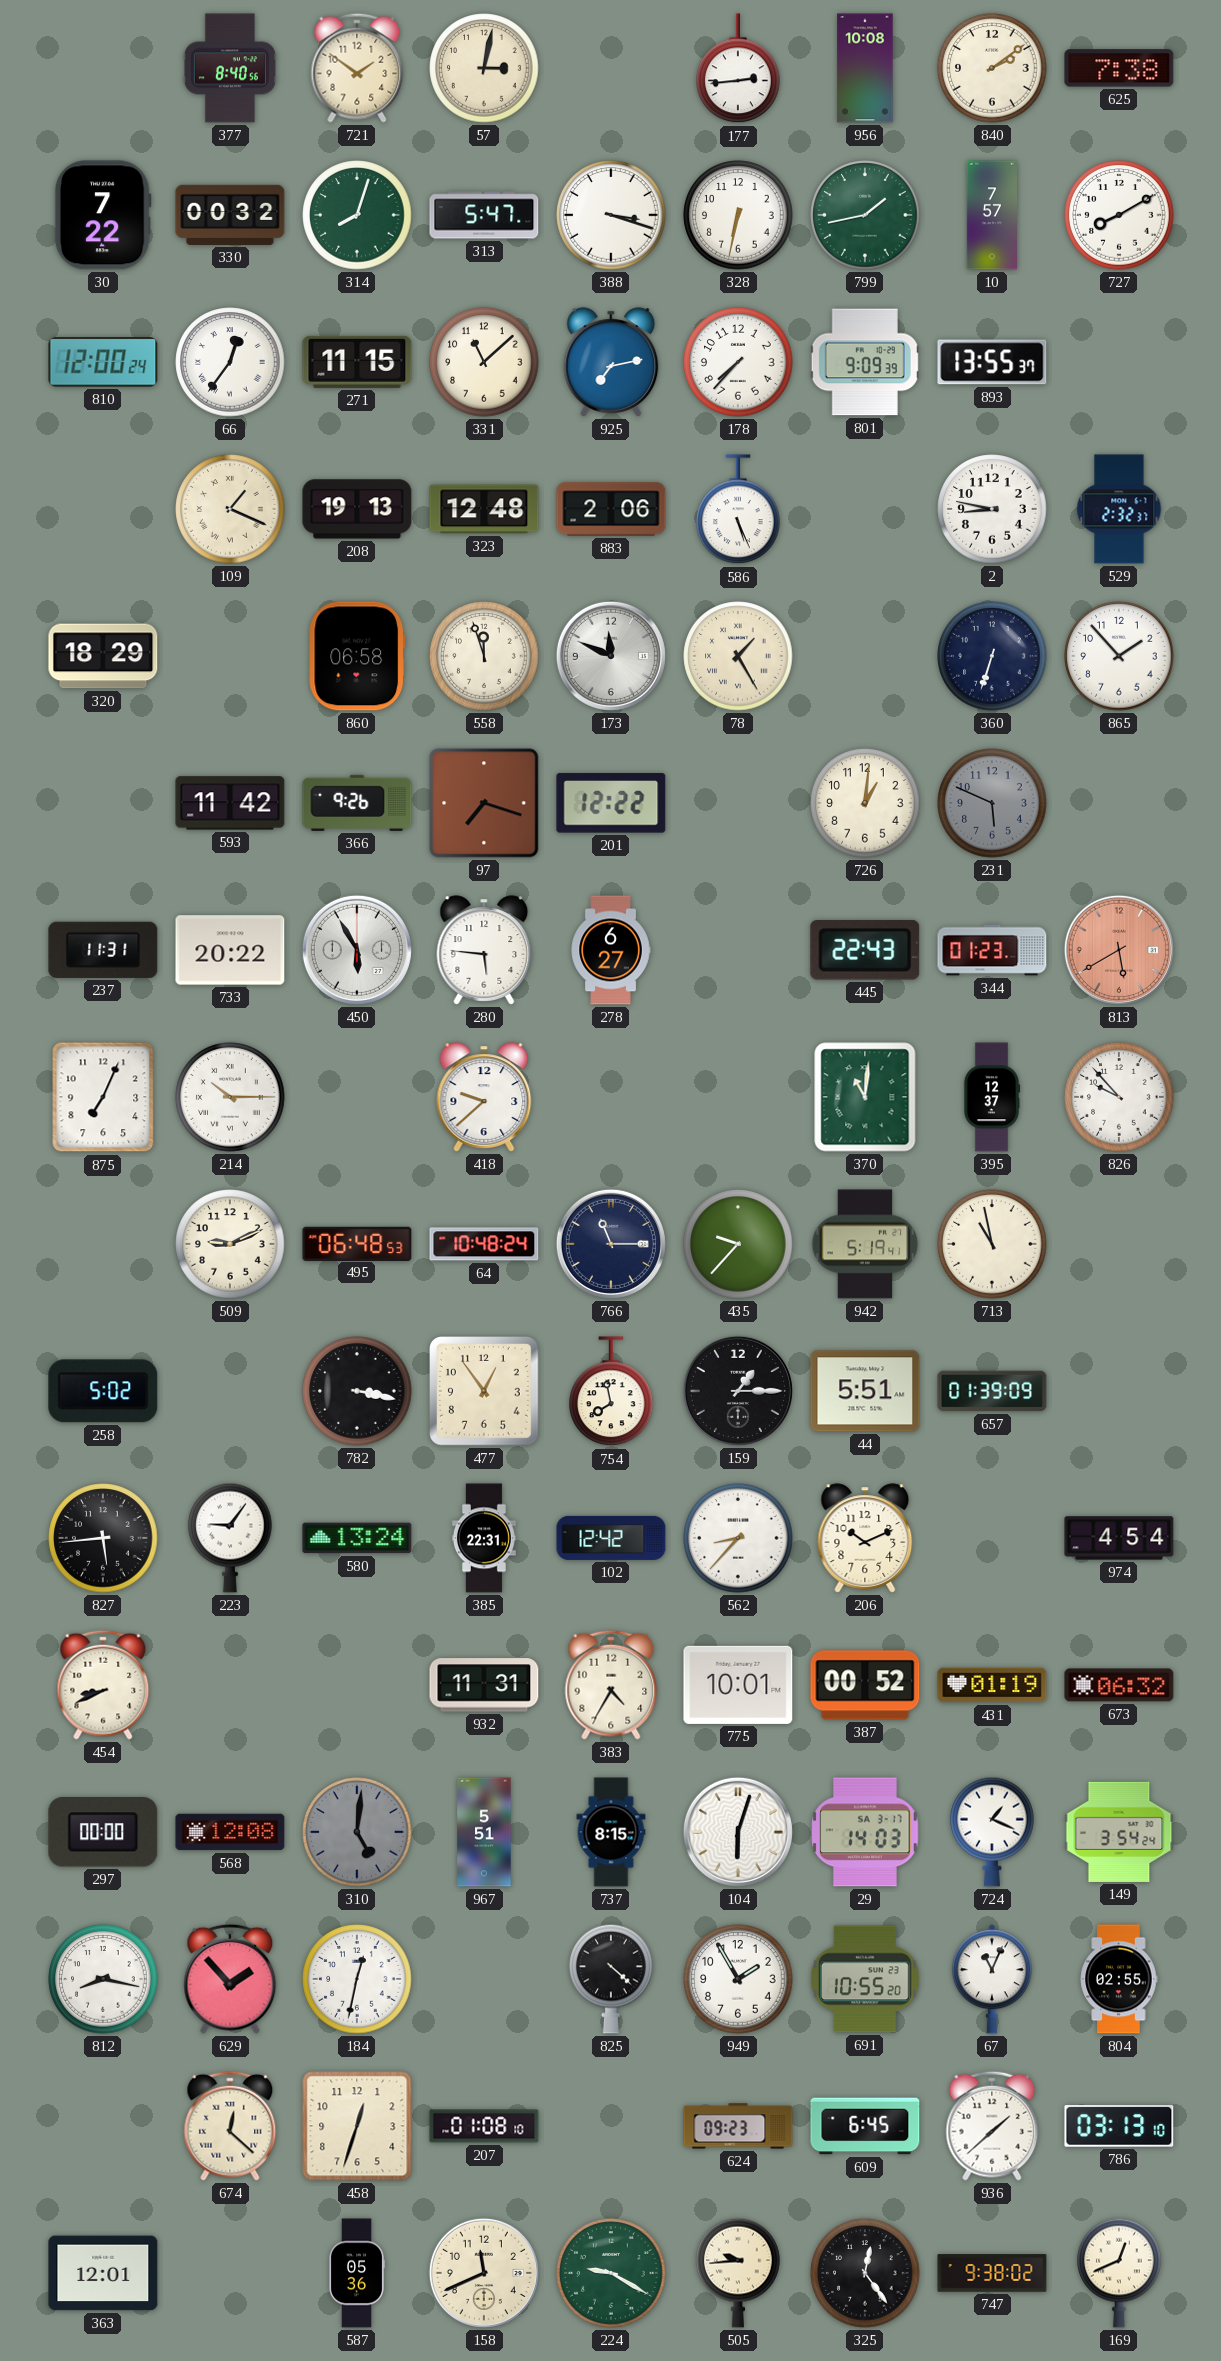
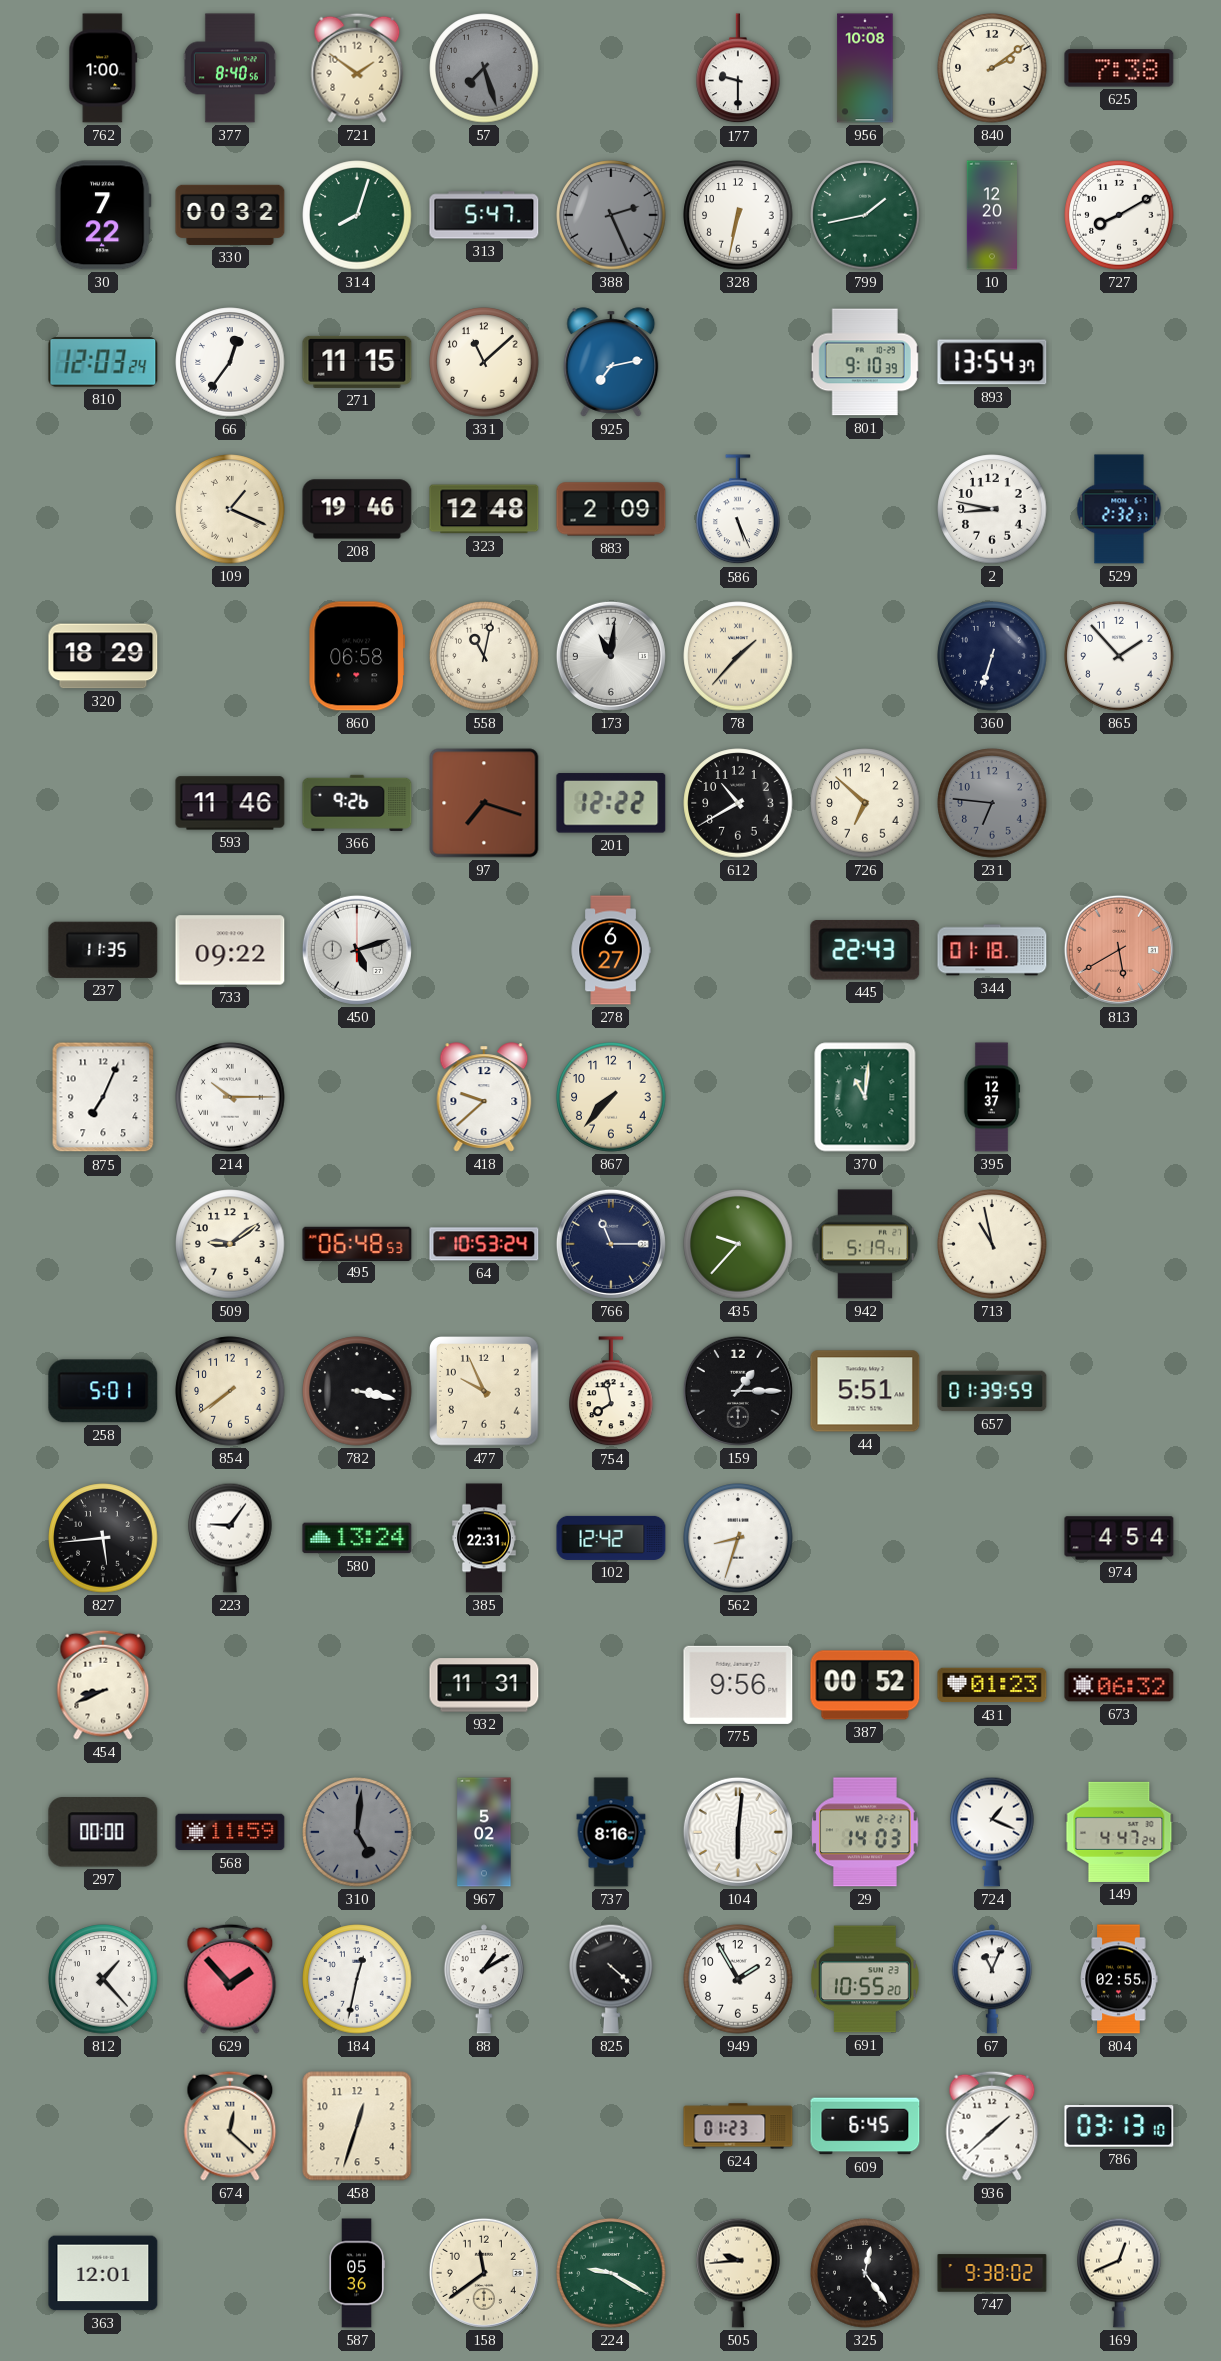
762: none -> 1:00 (103, 68)
57: 3:02 -> 7:27 (484, 68)
57 dial: cream -> grey (484, 68)
177: 2:44 -> 9:30 (738, 69)
388: 3:18 -> 2:26 (611, 215)
388 dial: white -> grey (611, 215)
10: 7:57 -> 12:20 (991, 215)
810: 12:00 -> 12:03 (103, 362)
178: 7:37 -> none (738, 362)
801: 9:09 -> 9:10 (865, 362)
893: 13:55 -> 13:54 (992, 362)
208: 19:13 -> 19:46 (357, 509)
883: 2:06 -> 2:09 (611, 509)
558: 11:57 -> 11:02 (484, 656)
173: 11:49 -> 11:01 (611, 656)
78: 1:25 -> 1:37 (738, 656)
593: 11:42 -> 11:46 (230, 803)
612: none -> 10:40 (738, 803)
726: 1:01 -> 6:52 (865, 803)
231: 5:49 -> 6:46 (992, 803)
237: 11:31 -> 11:35 (103, 950)
733: 20:22 -> 09:22 (230, 950)
450: 5:55 -> 5:12 (357, 950)
280: 5:46 -> none (484, 950)
344: 01:23 -> 01:18 (992, 950)
867: none -> 7:37 (611, 1097)
826: 9:53 -> none (1119, 1097)
509: 9:11 -> 9:09 (230, 1244)
64: 10:48 -> 10:53 (484, 1244)
258: 5:02 -> 5:01 (103, 1391)
854: none -> 7:39 (230, 1391)
477: 12:54 -> 9:56 (485, 1392)
657: 01:39:09 -> 01:39:59 (992, 1391)
562: 8:37 -> 8:33 (738, 1538)
206: 10:11 -> none (865, 1538)
383: 4:35 -> none (611, 1685)
775: 10:01 -> 9:56 (738, 1685)
431: 01:19 -> 01:23 (992, 1685)
568: 12:08 -> 11:59 (230, 1832)
967: 5:51 -> 5:02 (484, 1832)
737: 8:15 -> 8:16 (611, 1832)
104: 6:03 -> 6:01 (738, 1832)
29 date: SA 3-17 -> WE 2-21 (865, 1832)
149: 3:54 -> 4:47 (1119, 1832)
812: 8:17 -> 1:23 (103, 1979)
88: none -> 1:10 (484, 1979)
207: 01:08 -> none (484, 2126)
624: 09:23 -> 01:23 (738, 2126)
158: 11:41 -> 11:39 (484, 2273)
